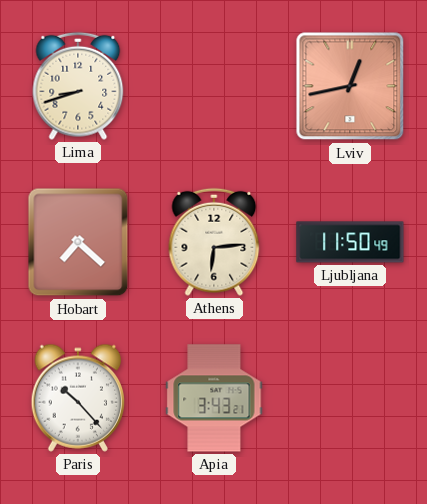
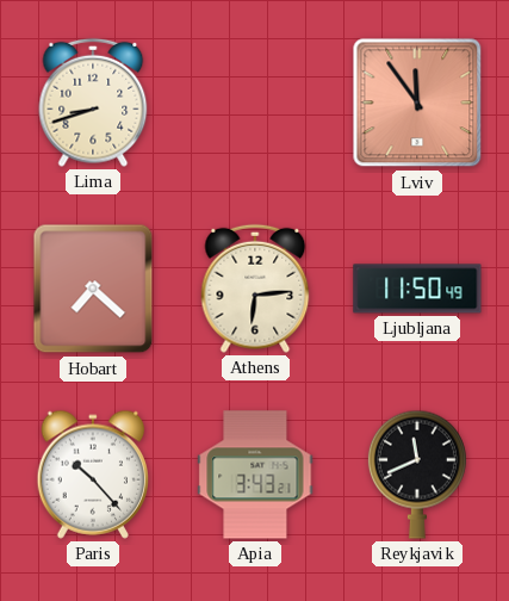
Lviv: 12:43 -> 11:54 (417, 103)
Reykjavik: none -> 11:41 (417, 475)
